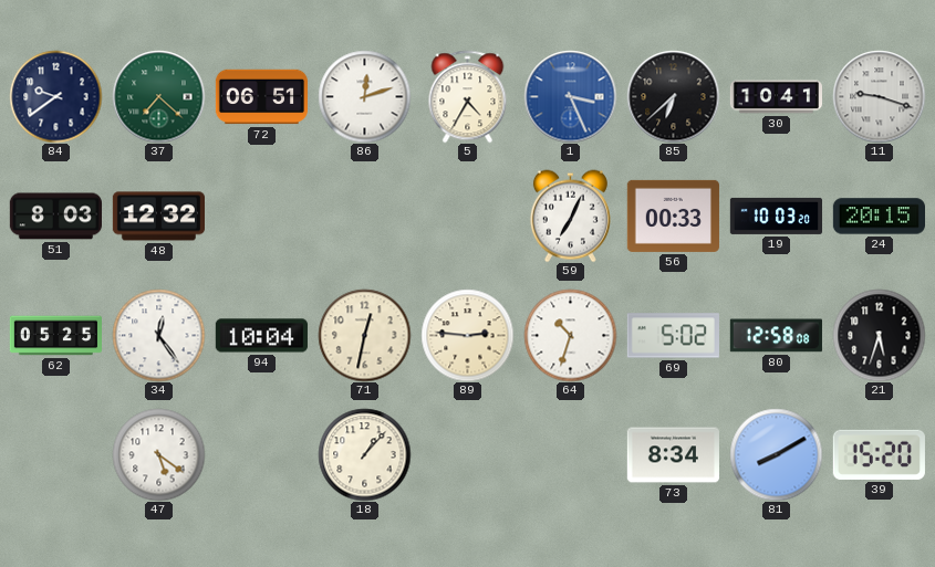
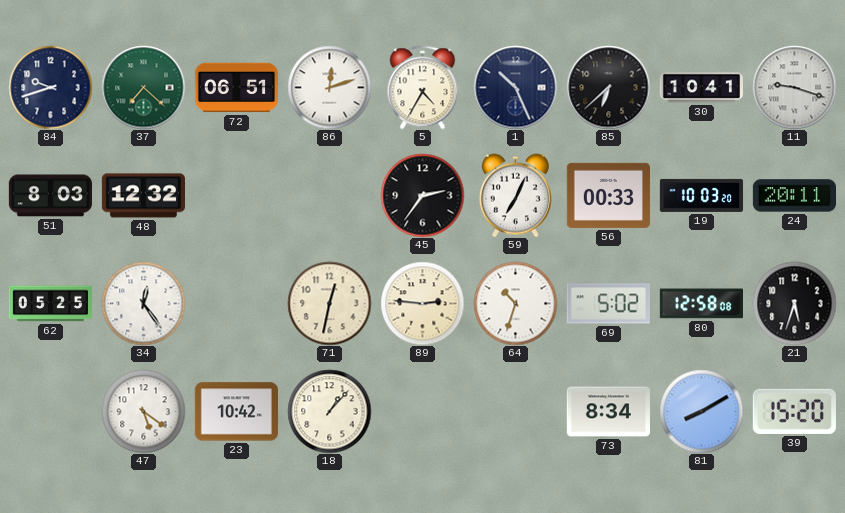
84: 9:39 -> 9:42 (50, 87)
1: 3:26 -> 10:26 (515, 87)
1 dial: blue -> navy (515, 87)
45: none -> 2:36 (422, 195)
24: 20:15 -> 20:11 (794, 196)
94: 10:04 -> none (261, 336)
23: none -> 10:42 (236, 412)
